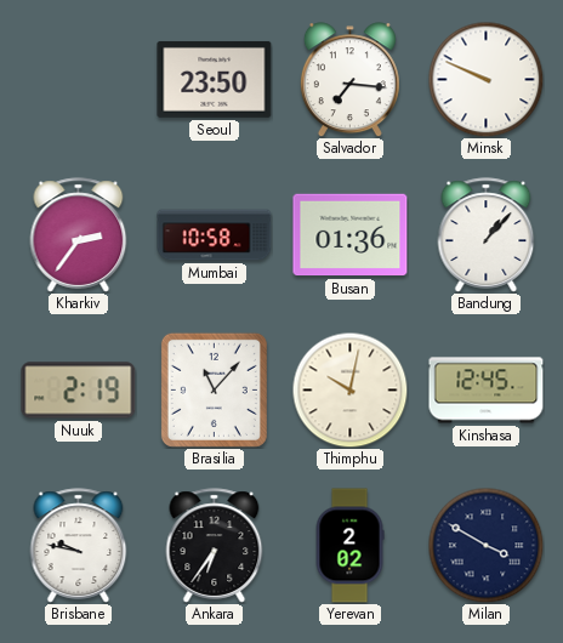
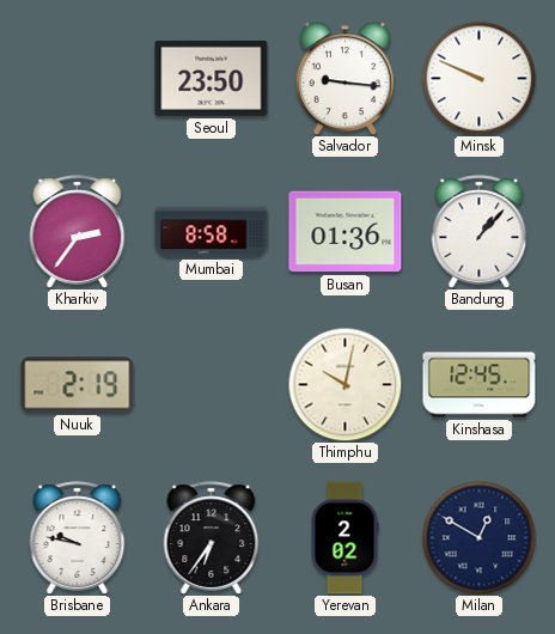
Salvador: 7:16 -> 9:16 (344, 79)
Mumbai: 10:58 -> 8:58 (212, 232)
Brasilia: 11:07 -> none (214, 389)
Milan: 3:50 -> 12:50 (478, 537)
